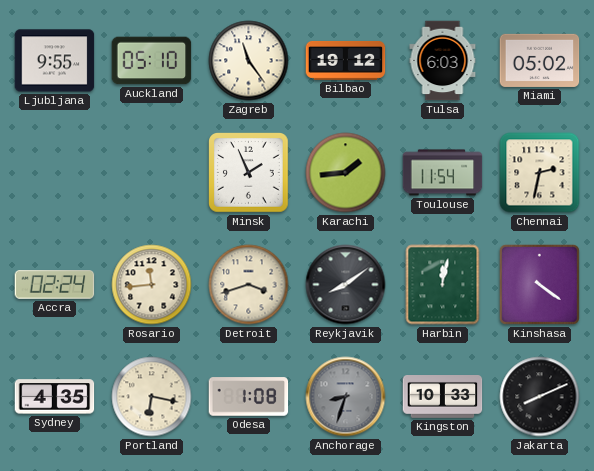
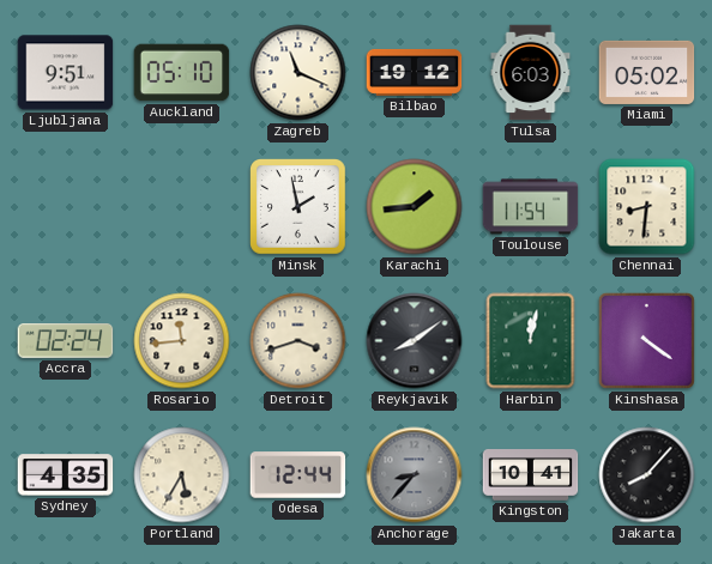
Ljubljana: 9:55 -> 9:51 (66, 73)
Zagreb: 11:24 -> 11:19 (298, 73)
Minsk: 1:56 -> 1:58 (298, 207)
Chennai: 2:32 -> 8:31 (647, 207)
Portland: 6:17 -> 5:35 (182, 475)
Odesa: 1:08 -> 12:44 (298, 475)
Anchorage: 8:33 -> 8:37 (415, 475)
Kingston: 10:33 -> 10:41 (531, 475)
Jakarta: 8:11 -> 8:07 (647, 475)
